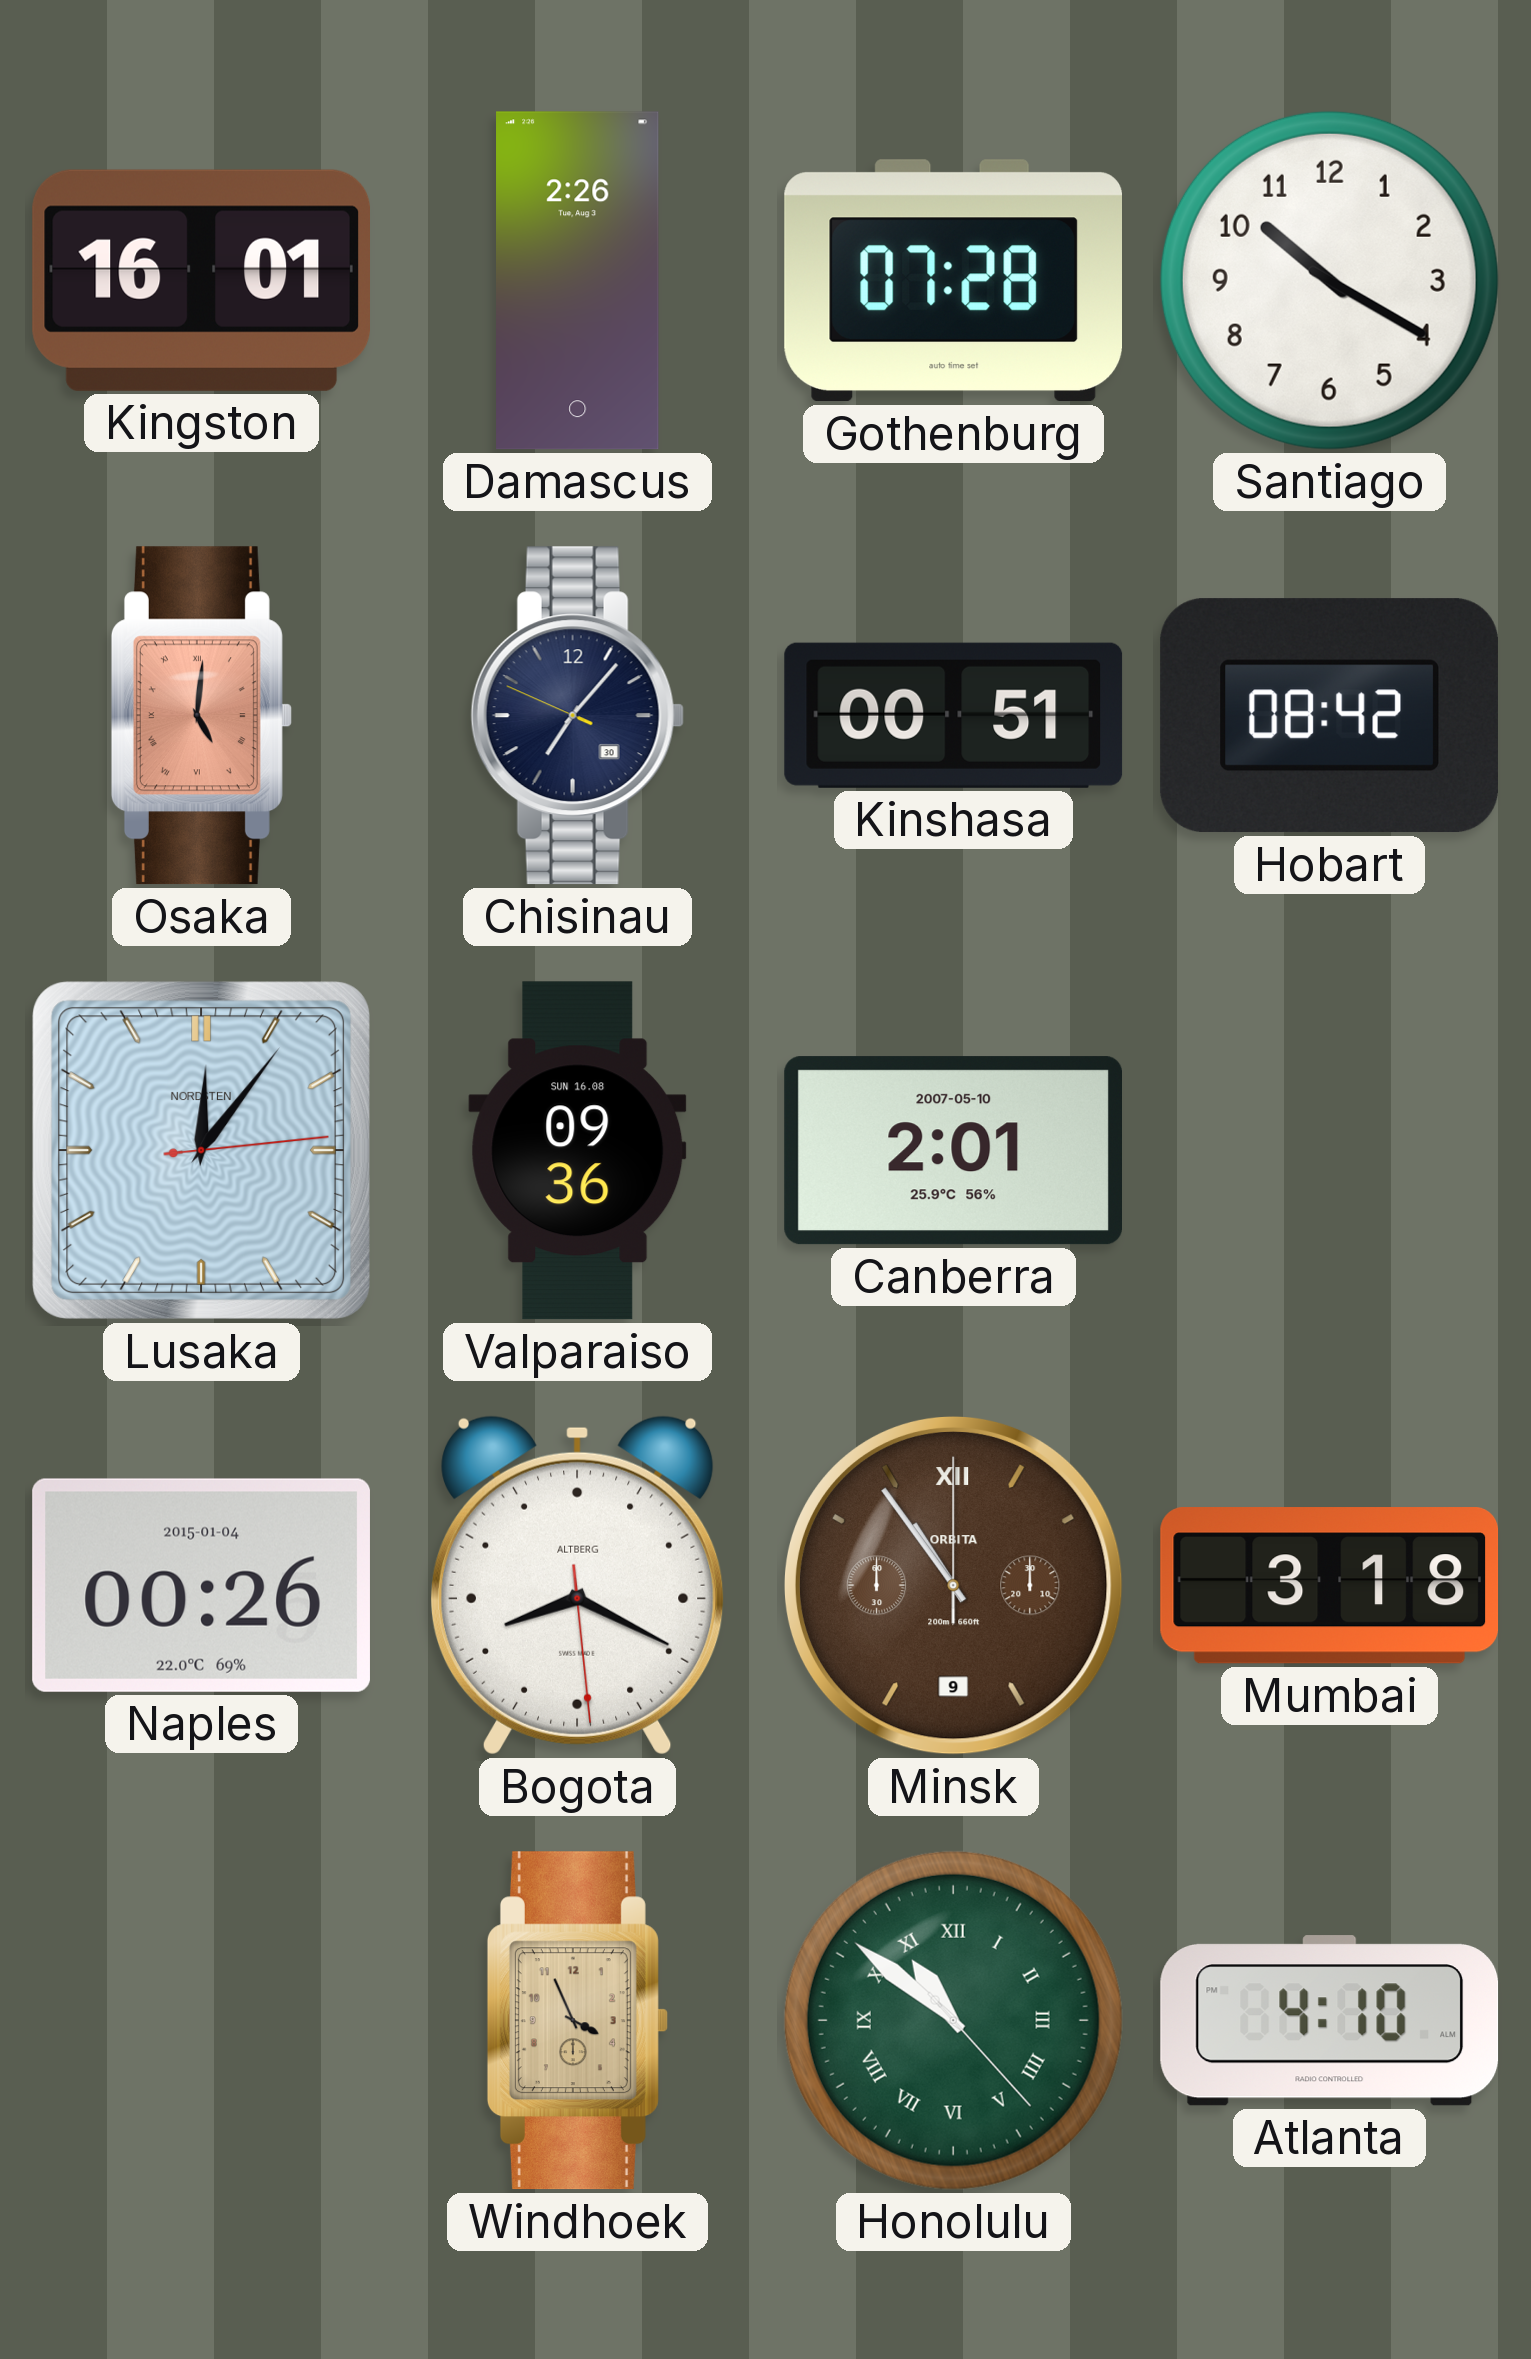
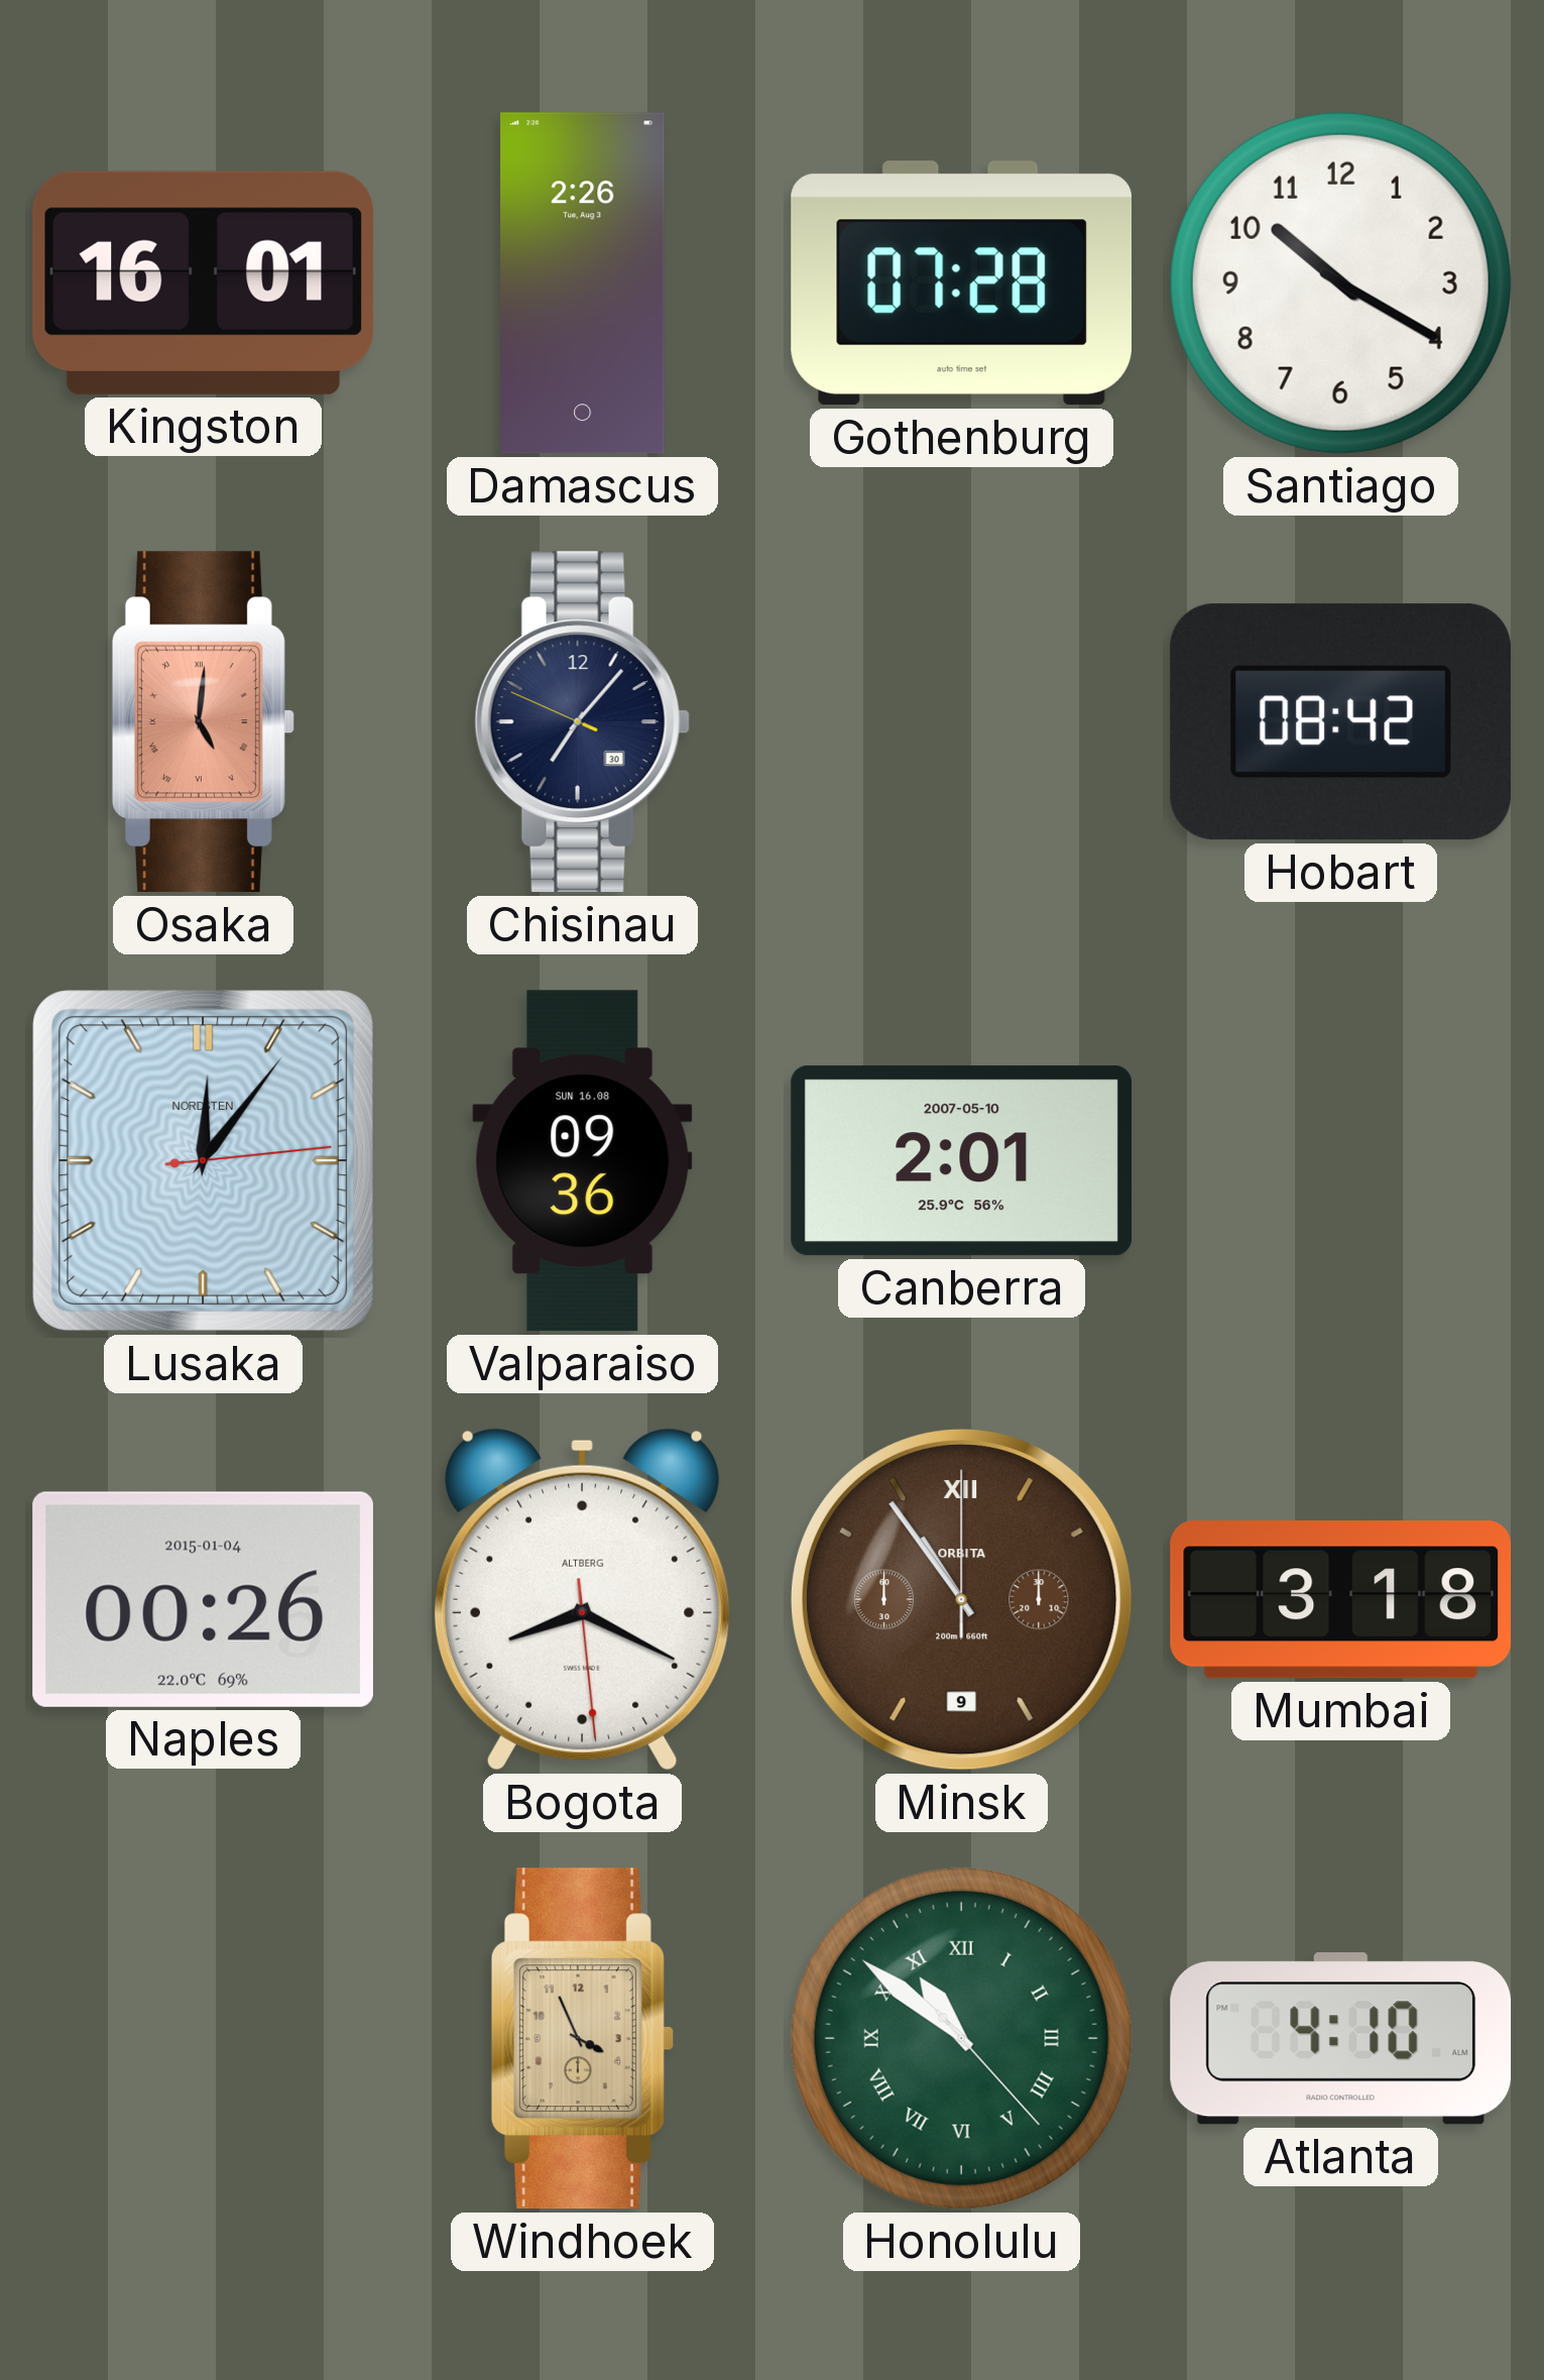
Kinshasa: 00:51 -> none (954, 715)
